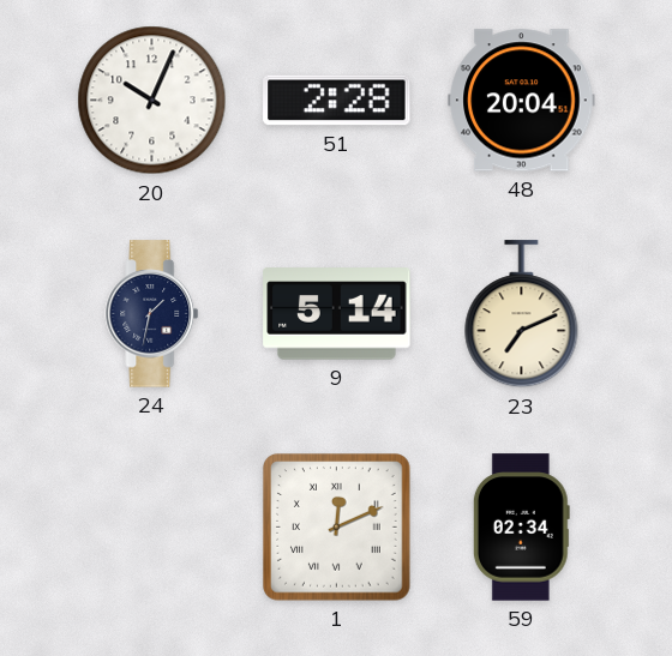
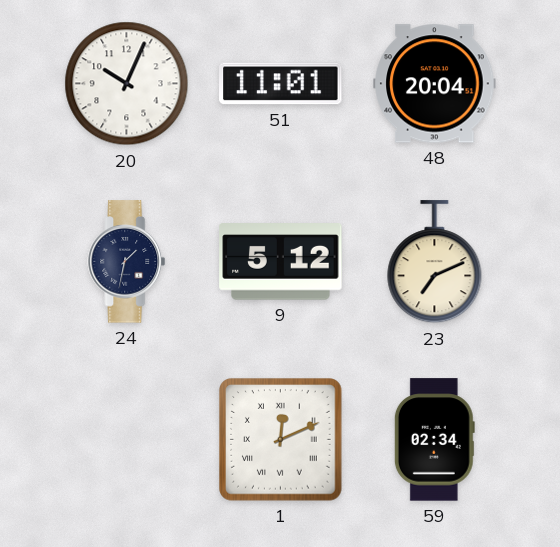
51: 2:28 -> 11:01 (281, 84)
9: 5:14 -> 5:12 (281, 262)
